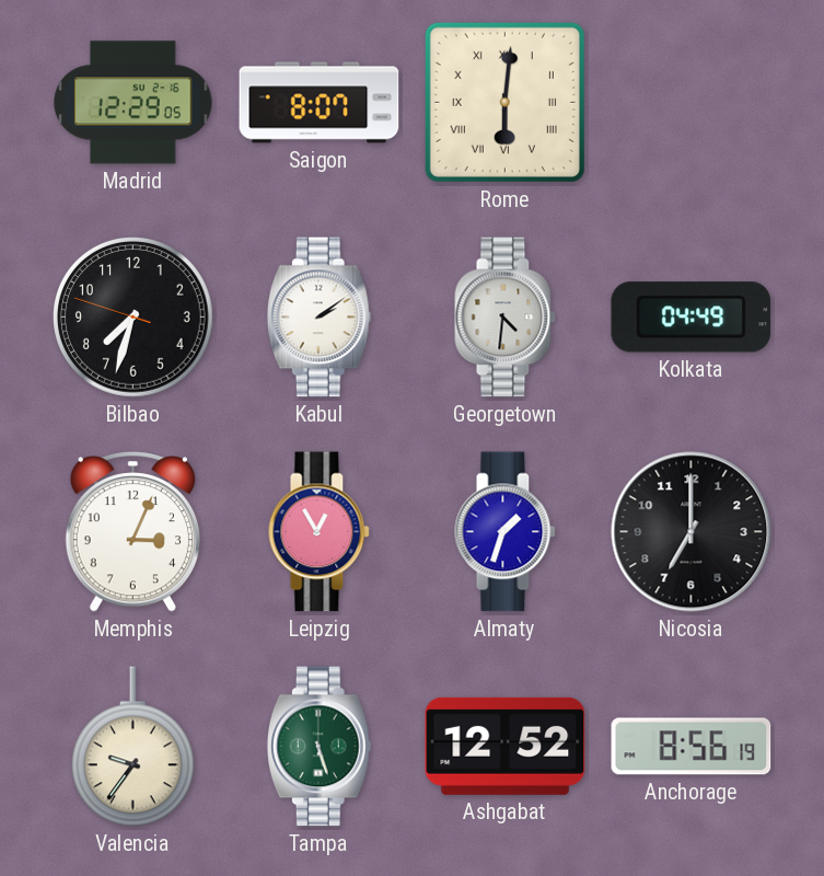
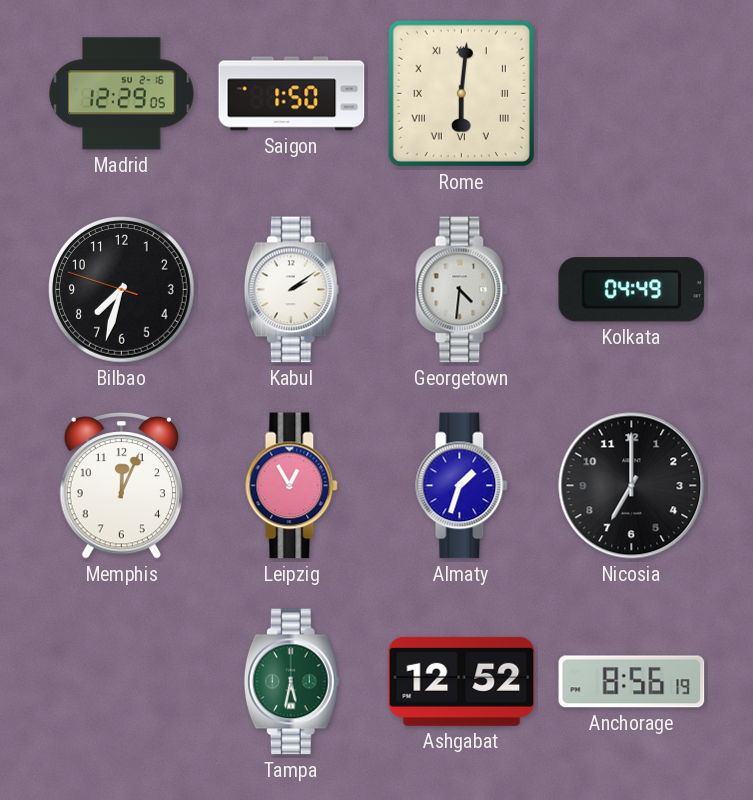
Saigon: 8:07 -> 1:50 (292, 94)
Memphis: 3:04 -> 12:04 (121, 486)
Valencia: 9:36 -> none (132, 747)
Tampa: 5:27 -> 5:32 (291, 682)
